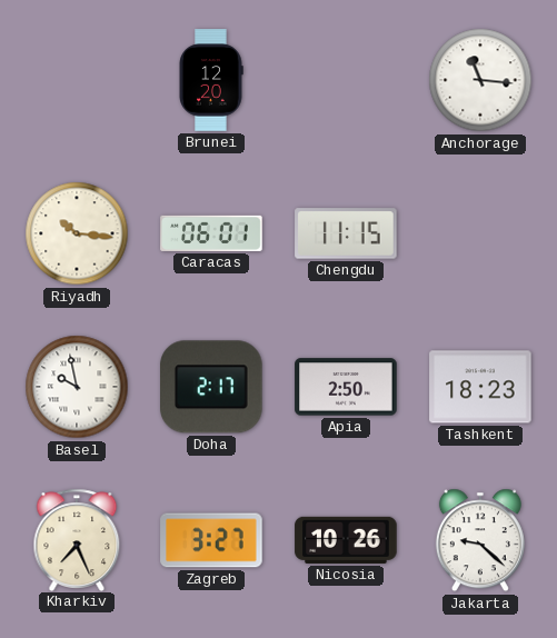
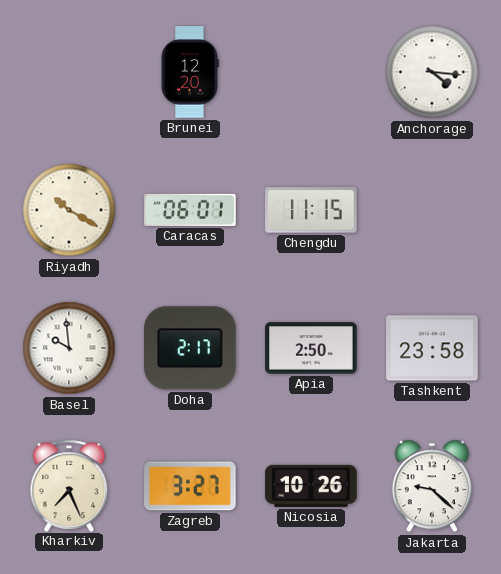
Anchorage: 11:16 -> 4:16 (432, 72)
Riyadh: 10:16 -> 10:20 (69, 210)
Basel: 9:58 -> 9:59 (69, 348)
Tashkent: 18:23 -> 23:58 (432, 348)
